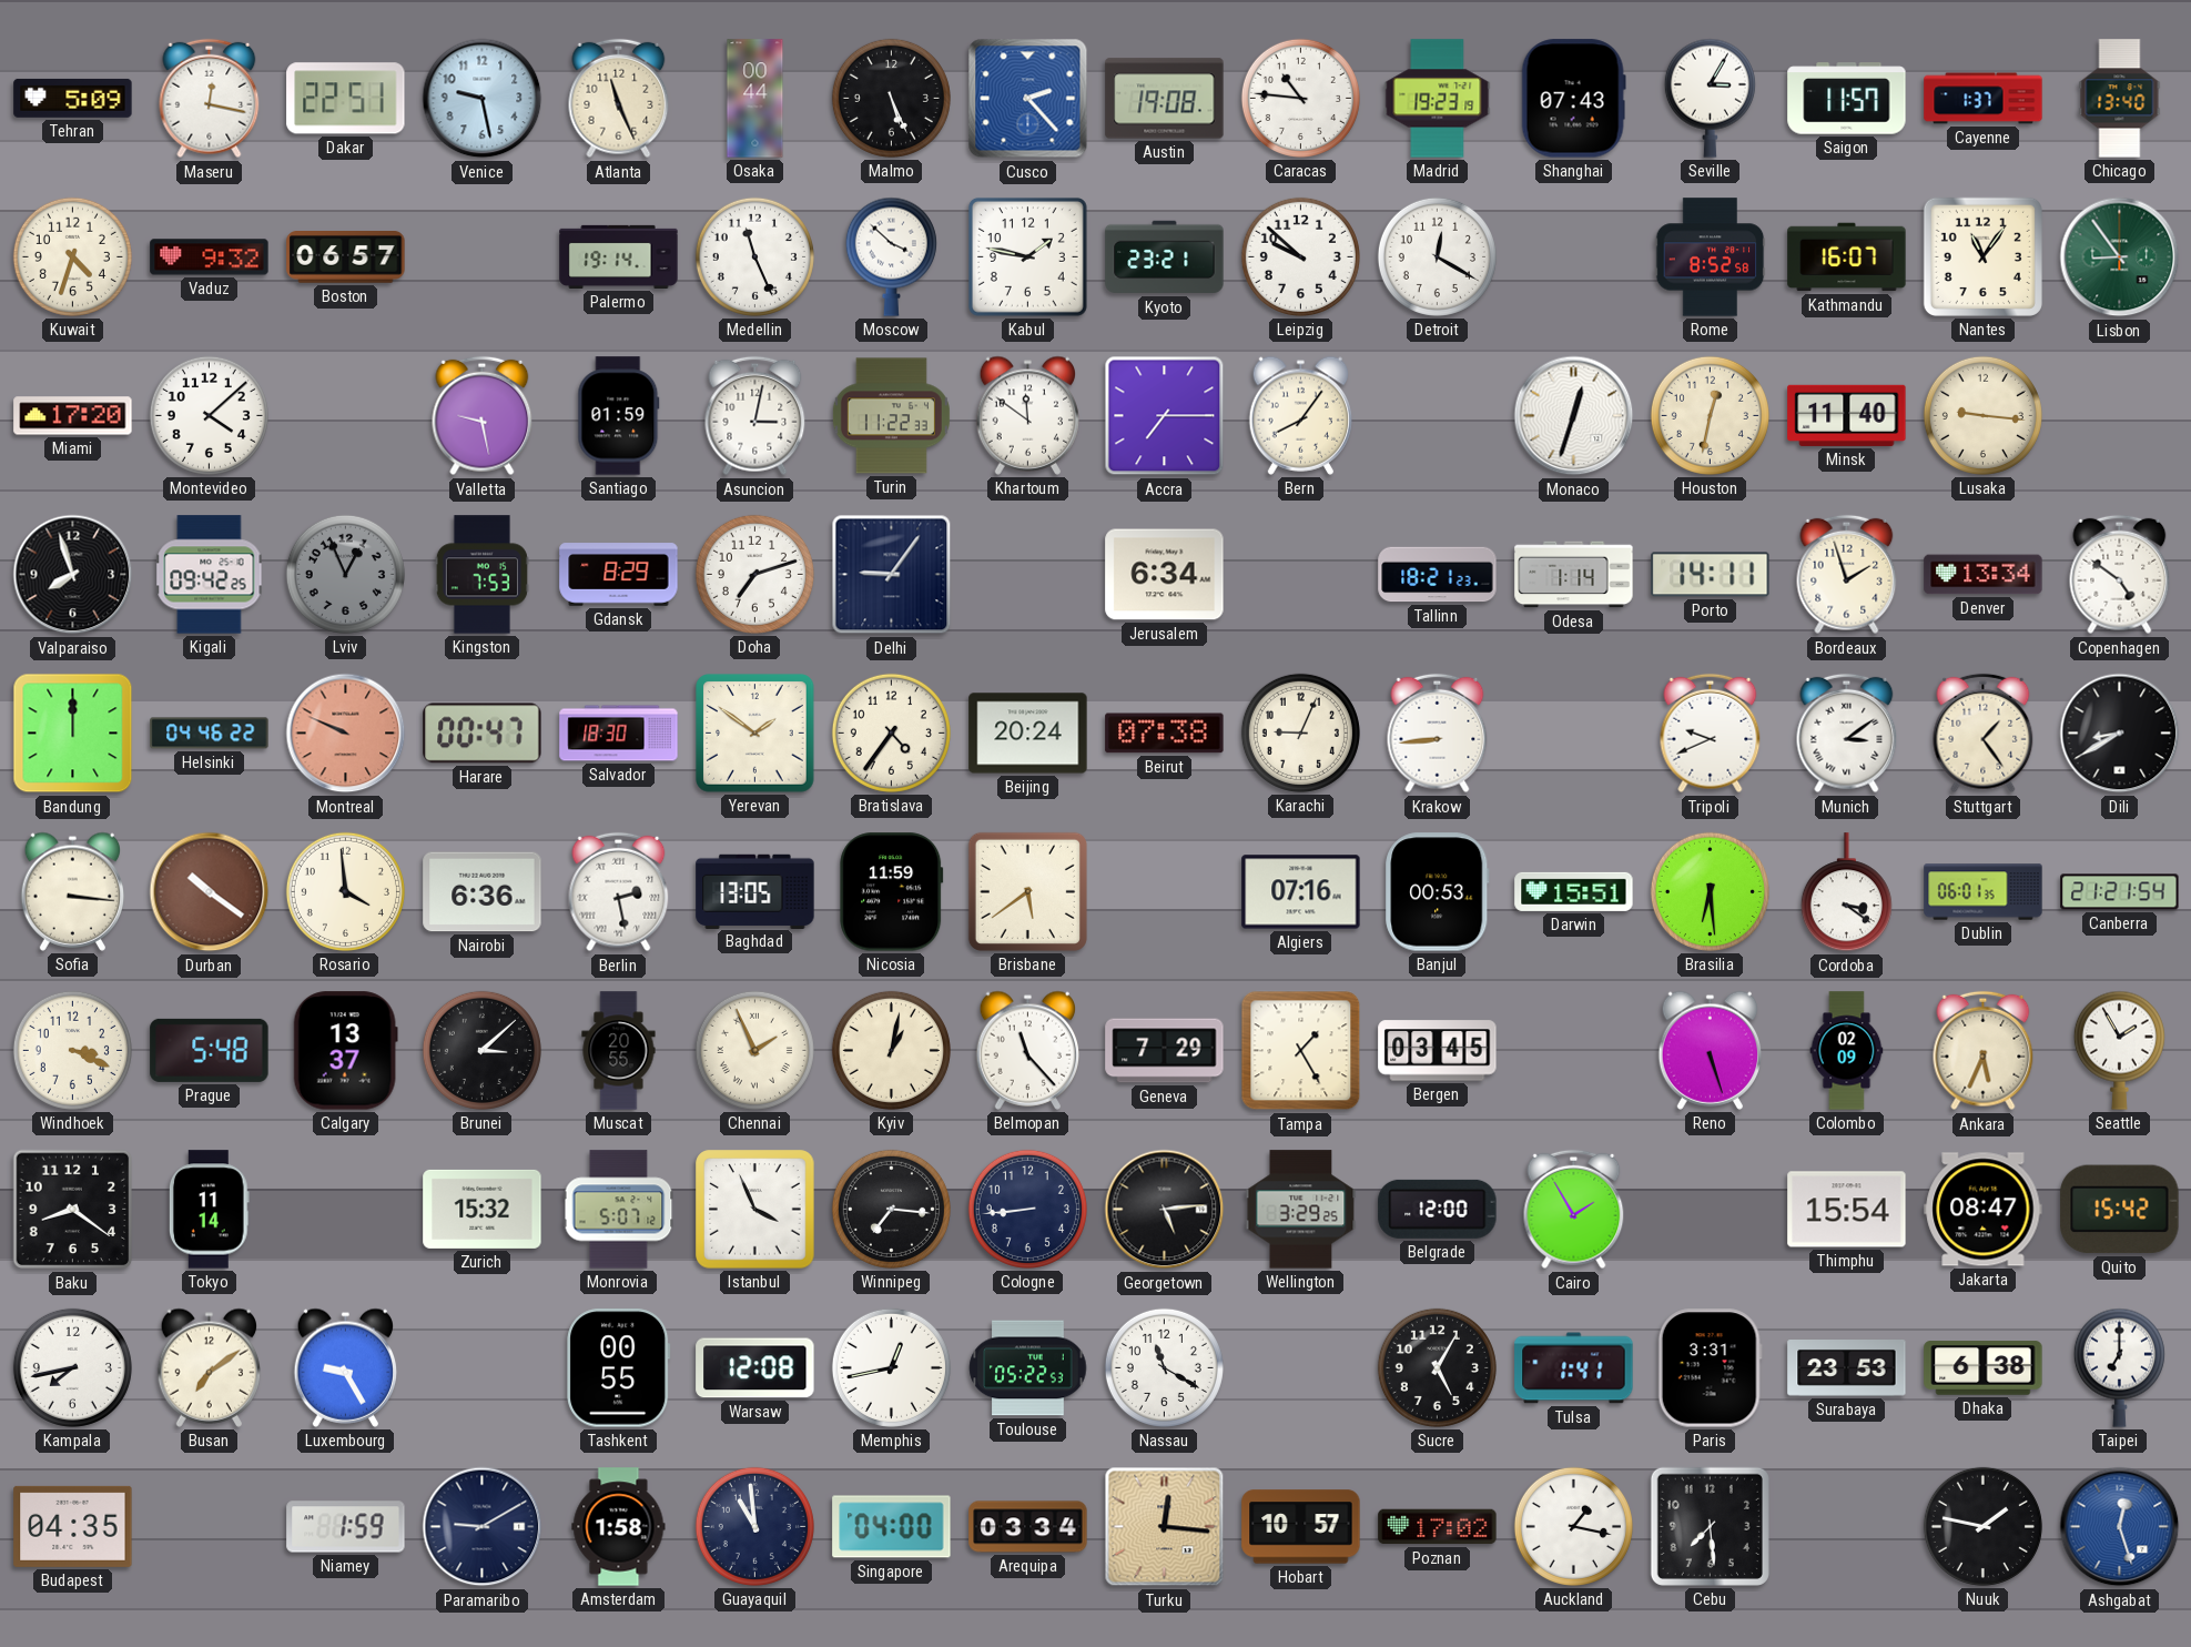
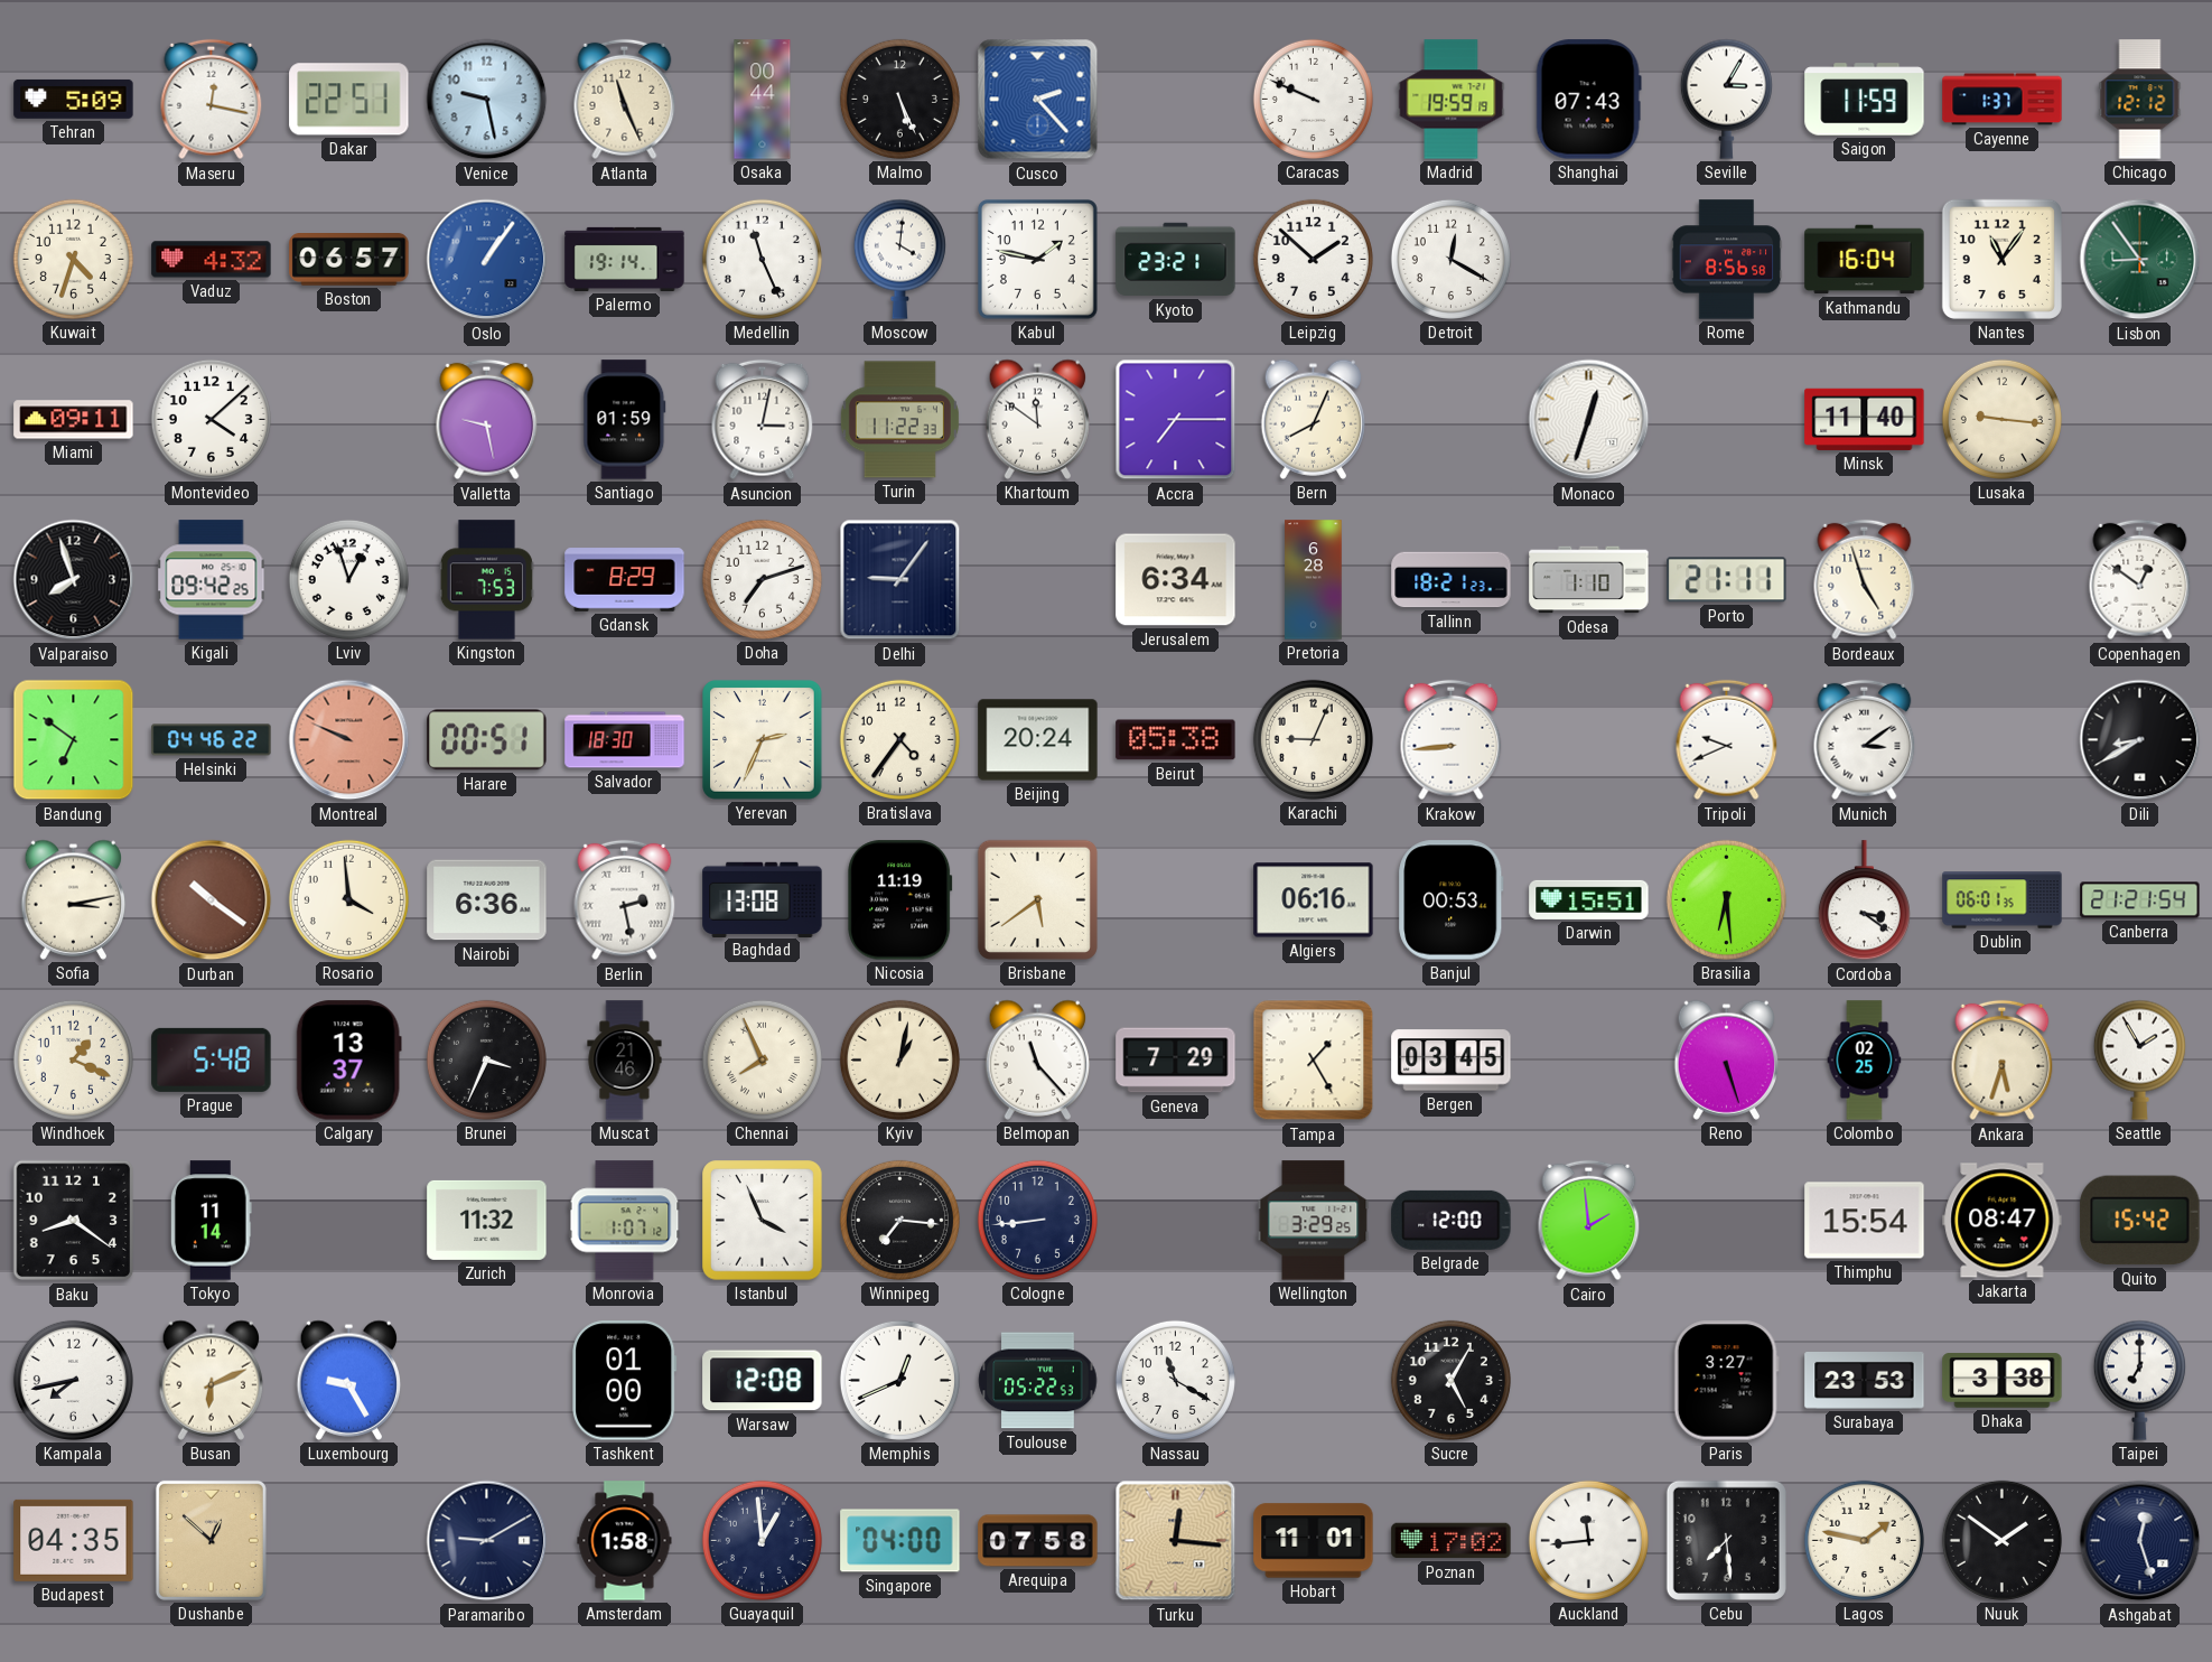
Austin: 19:08 -> none (1165, 99)
Caracas: 10:46 -> 9:49 (1313, 99)
Madrid: 19:23 -> 19:59 (1452, 100)
Saigon: 11:57 -> 11:59 (1865, 100)
Chicago: 13:40 -> 12:12 (2140, 100)
Vaduz: 9:32 -> 4:32 (212, 260)
Oslo: none -> 1:06 (487, 260)
Moscow: 3:52 -> 4:01 (899, 259)
Leipzig: 9:52 -> 1:52 (1313, 259)
Rome: 8:52 -> 8:56 (1727, 260)
Kathmandu: 16:07 -> 16:04 (1865, 260)
Miami: 17:20 -> 09:11 (74, 420)
Bern: 8:06 -> 8:04 (1313, 419)
Houston: 12:32 -> none (1710, 415)
Lviv: 12:56 -> 12:57 (348, 579)
Lviv dial: grey -> white (348, 579)
Pretoria: none -> 6:28 (1314, 580)
Odesa: 1:14 -> 1:10 (1589, 580)
Porto: 14:11 -> 21:11 (1727, 580)
Bordeaux: 1:57 -> 4:57 (1865, 580)
Denver: 13:34 -> none (1984, 575)
Copenhagen: 4:51 -> 12:51 (2140, 580)
Bandung: 12:00 -> 6:51 (74, 740)
Harare: 00:47 -> 00:51 (487, 740)
Yerevan: 1:51 -> 2:34 (763, 740)
Beirut: 07:38 -> 05:38 (1176, 740)
Stuttgart: 1:24 -> none (1984, 734)
Sofia: 3:16 -> 3:13 (73, 899)
Baghdad: 13:05 -> 13:08 (763, 899)
Nicosia: 11:59 -> 11:19 (900, 900)
Algiers: 07:16 -> 06:16 (1314, 900)
Windhoek: 3:19 -> 1:19 (73, 1059)
Brunei: 3:08 -> 3:34 (486, 1059)
Muscat: 20:55 -> 21:46 (625, 1061)
Chennai: 1:56 -> 7:56 (762, 1059)
Colombo: 02:09 -> 02:25 (1865, 1061)
Ankara: 5:34 -> 5:33 (2003, 1061)
Zurich: 15:32 -> 11:32 (487, 1220)
Monrovia: 5:07 -> 1:07 (625, 1221)
Georgetown: 5:14 -> none (1165, 1210)
Cairo: 1:55 -> 1:59 (1589, 1221)
Busan: 7:09 -> 6:11 (211, 1380)
Tashkent: 00:55 -> 01:00 (625, 1381)
Memphis: 12:43 -> 12:41 (899, 1380)
Tulsa: 1:41 -> none (1574, 1368)
Paris: 3:31 -> 3:27 (1726, 1381)
Dhaka: 6:38 -> 3:38 (2003, 1381)
Dushanbe: none -> 12:52 (211, 1540)
Niamey: 1:59 -> none (346, 1527)
Guayaquil: 10:59 -> 12:59 (762, 1540)
Arequipa: 03:34 -> 07:58 (1038, 1541)
Hobart: 10:57 -> 11:01 (1314, 1541)
Auckland: 1:17 -> 11:44 (1588, 1540)
Lagos: none -> 1:47 (1864, 1540)
Nuuk: 1:47 -> 1:51 (2001, 1540)
Ashgabat dial: blue -> navy (2140, 1541)
